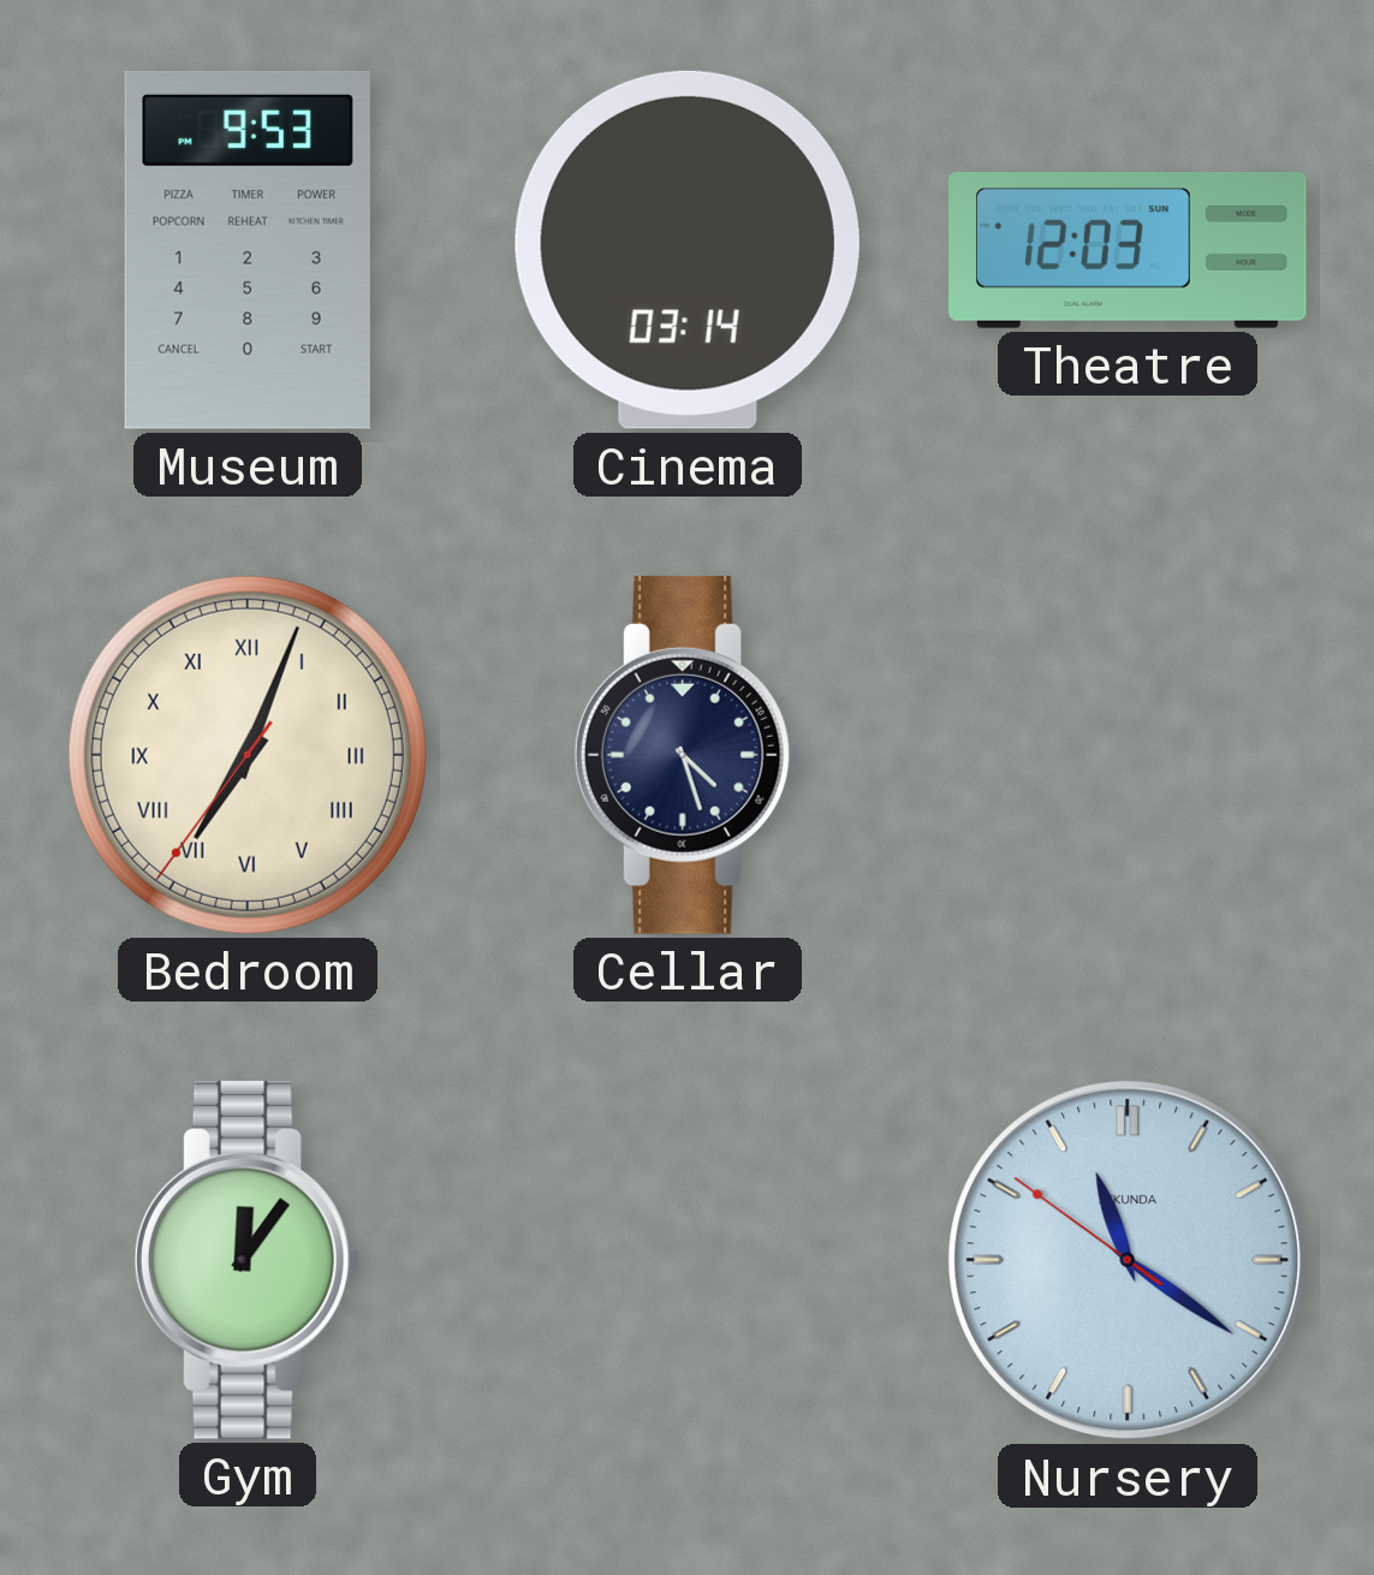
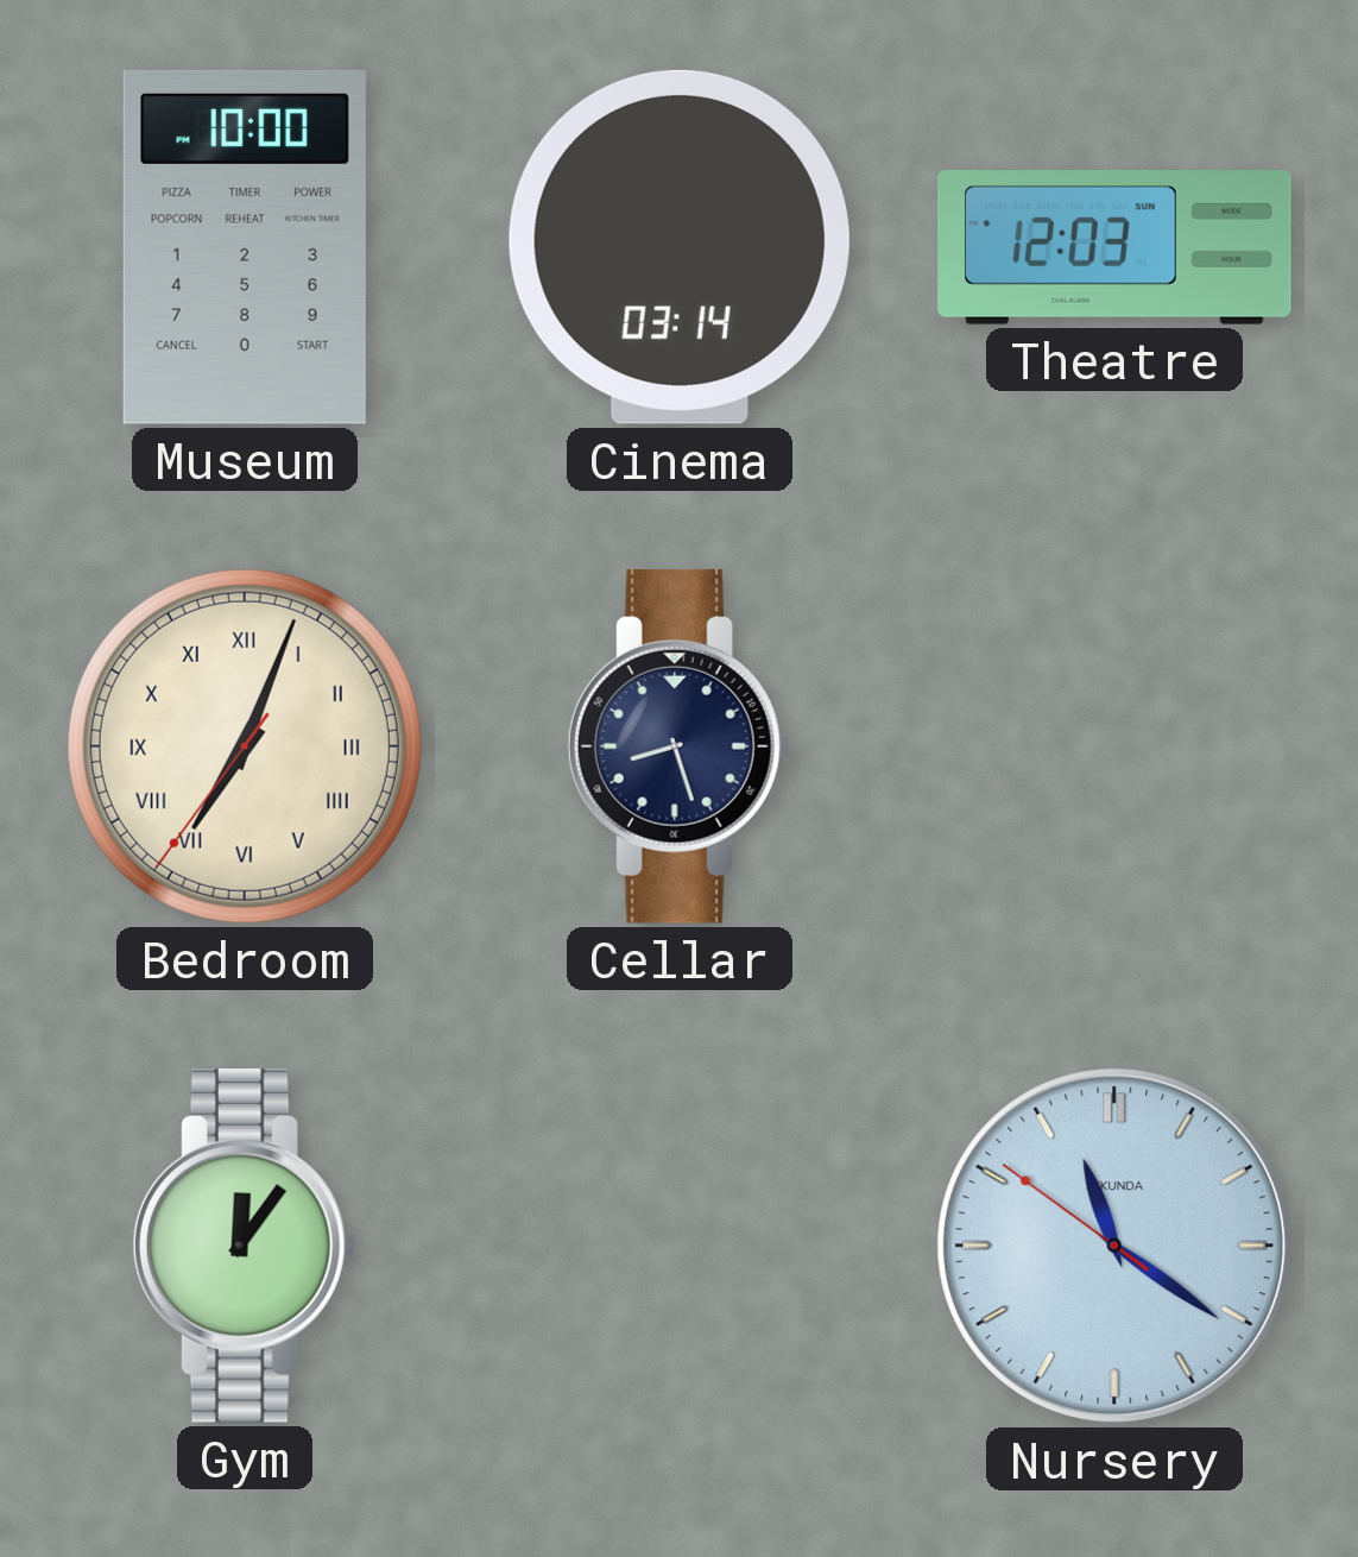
Museum: 9:53 -> 10:00 (245, 247)
Cellar: 4:27 -> 8:27 (680, 746)
